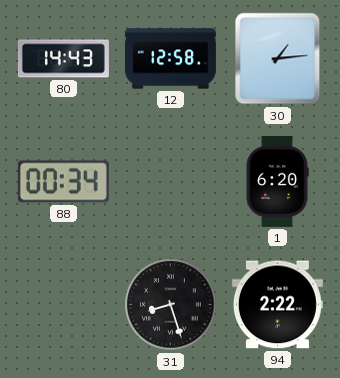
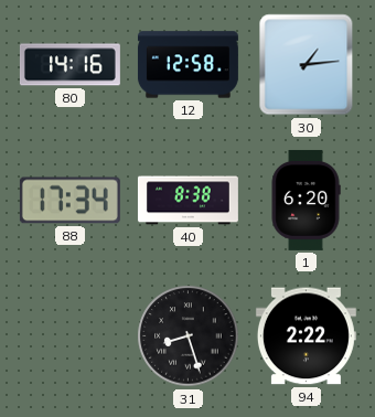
80: 14:43 -> 14:16 (69, 65)
88: 00:34 -> 17:34 (69, 201)
40: none -> 8:38 (187, 201)
